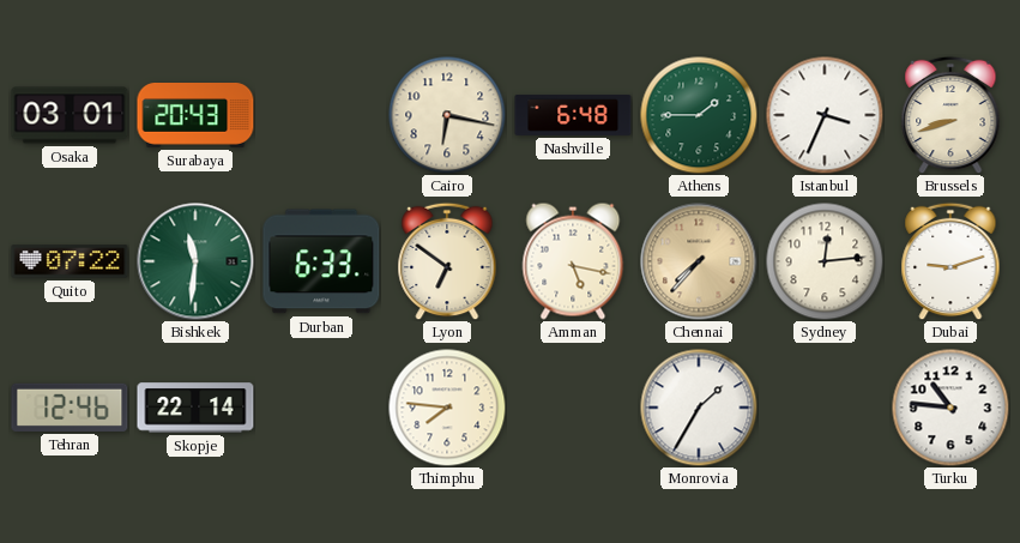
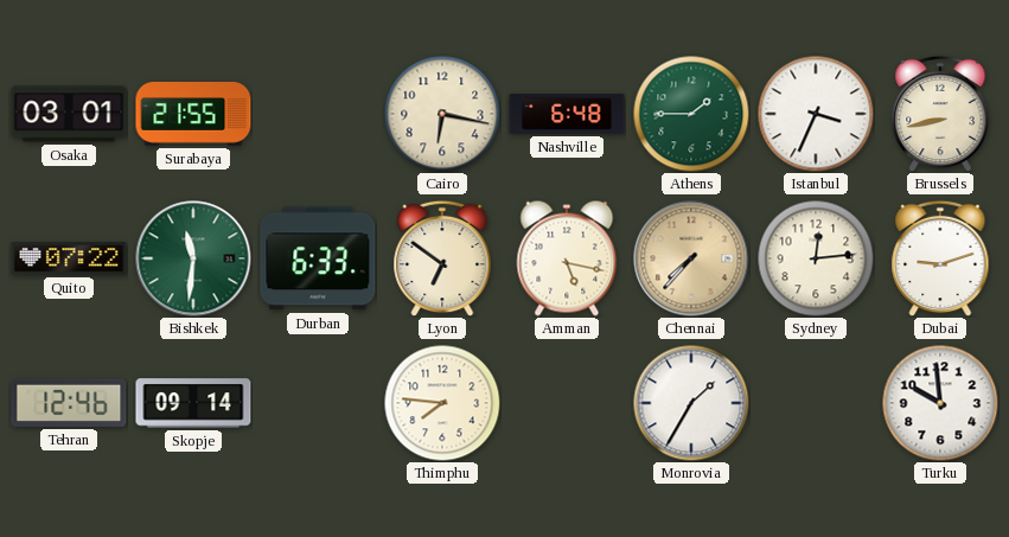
Surabaya: 20:43 -> 21:55 (193, 114)
Brussels: 8:42 -> 8:43 (940, 114)
Skopje: 22:14 -> 09:14 (193, 403)
Turku: 10:46 -> 9:59 (940, 403)
